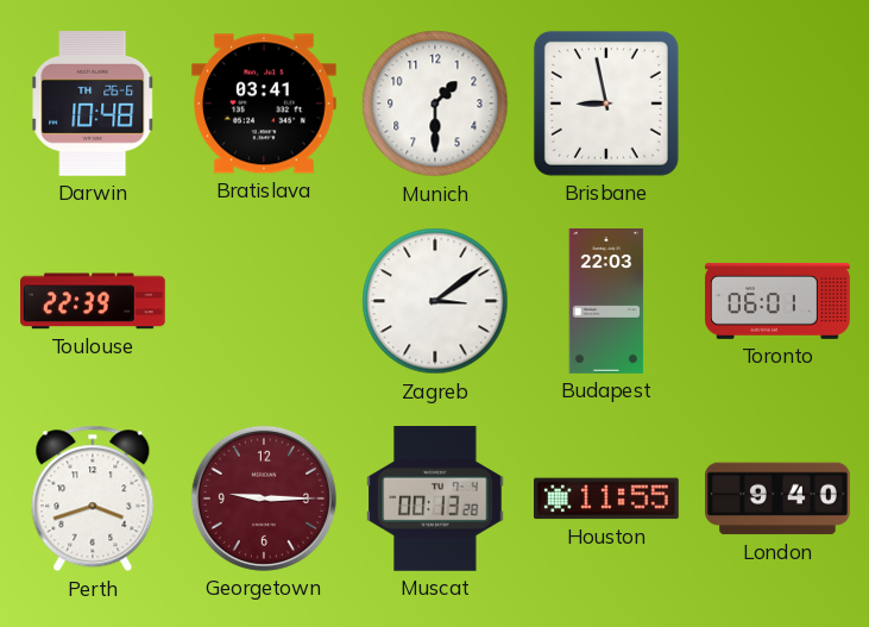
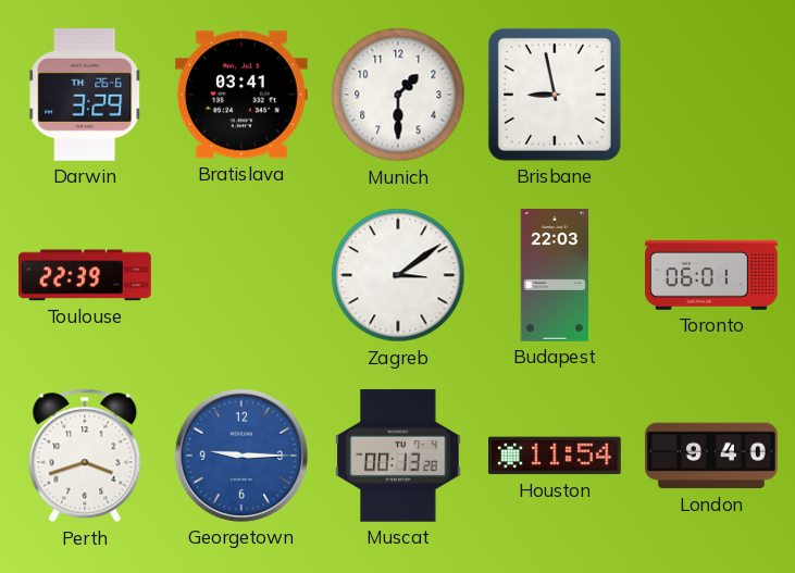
Darwin: 10:48 -> 3:29 (85, 95)
Georgetown dial: burgundy -> blue (241, 456)
Houston: 11:55 -> 11:54 (555, 456)
